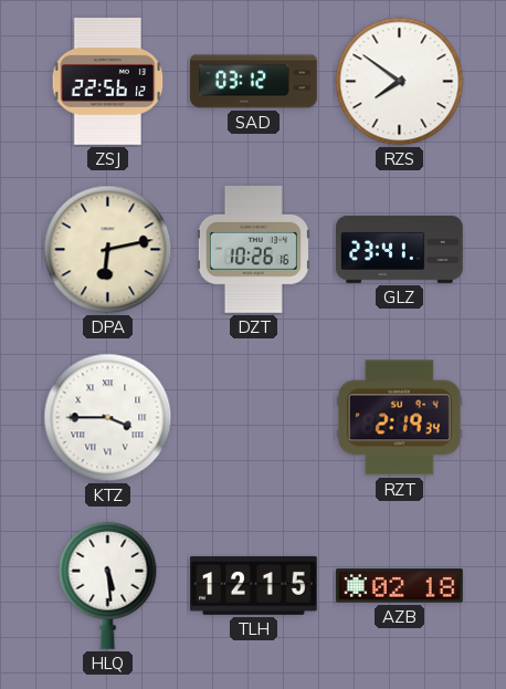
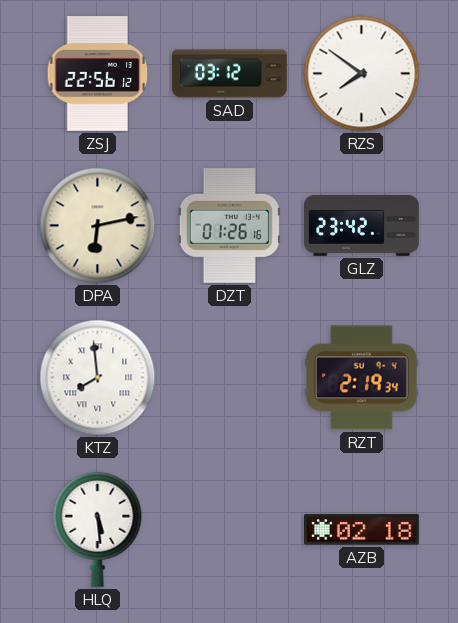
DZT: 10:26 -> 01:26 (229, 226)
GLZ: 23:41 -> 23:42 (362, 225)
KTZ: 3:45 -> 7:59 (98, 378)
TLH: 12:15 -> none (254, 585)
